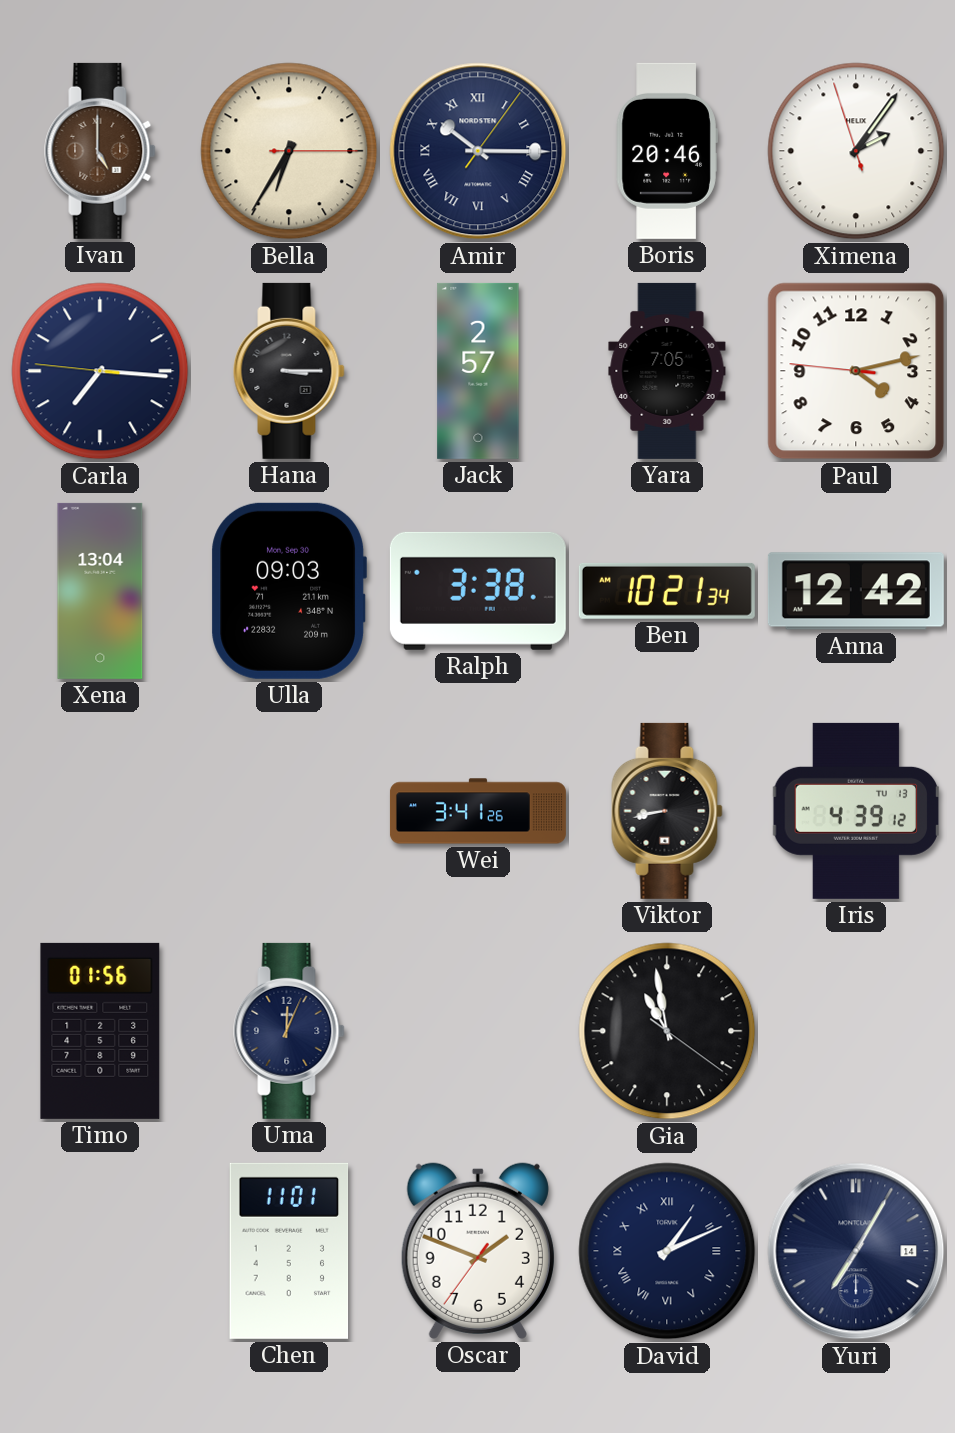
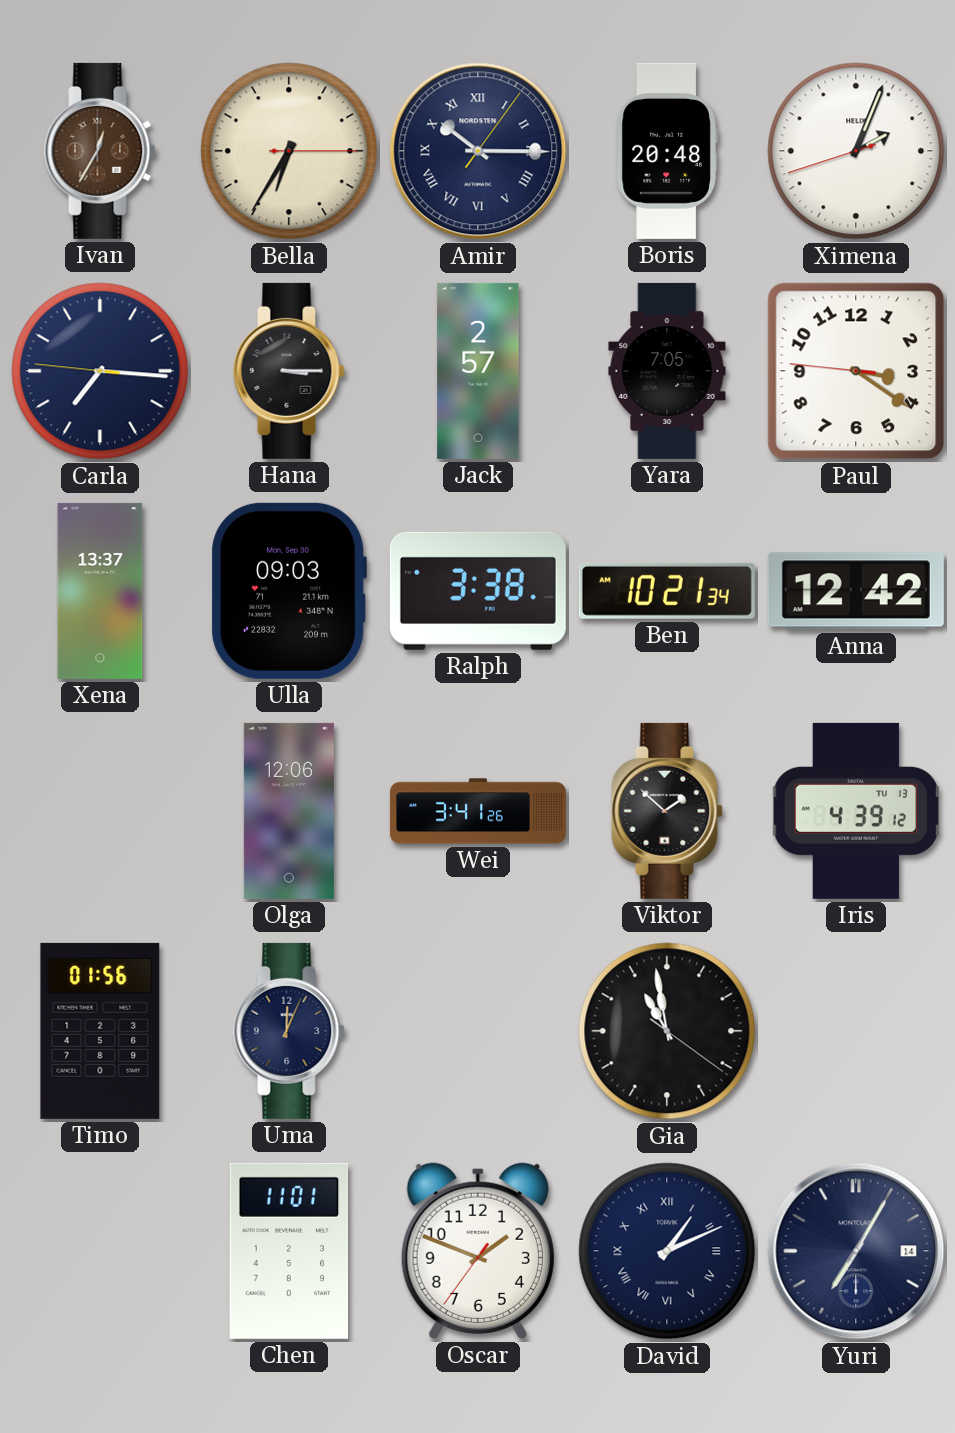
Ivan: 5:00 -> 12:35 (100, 151)
Boris: 20:46 -> 20:48 (667, 151)
Ximena: 2:05 -> 2:03 (856, 151)
Paul: 4:12 -> 3:20 (856, 371)
Xena: 13:04 -> 13:37 (100, 591)
Olga: none -> 12:06 (289, 811)
Viktor: 8:43 -> 1:52 (667, 811)
